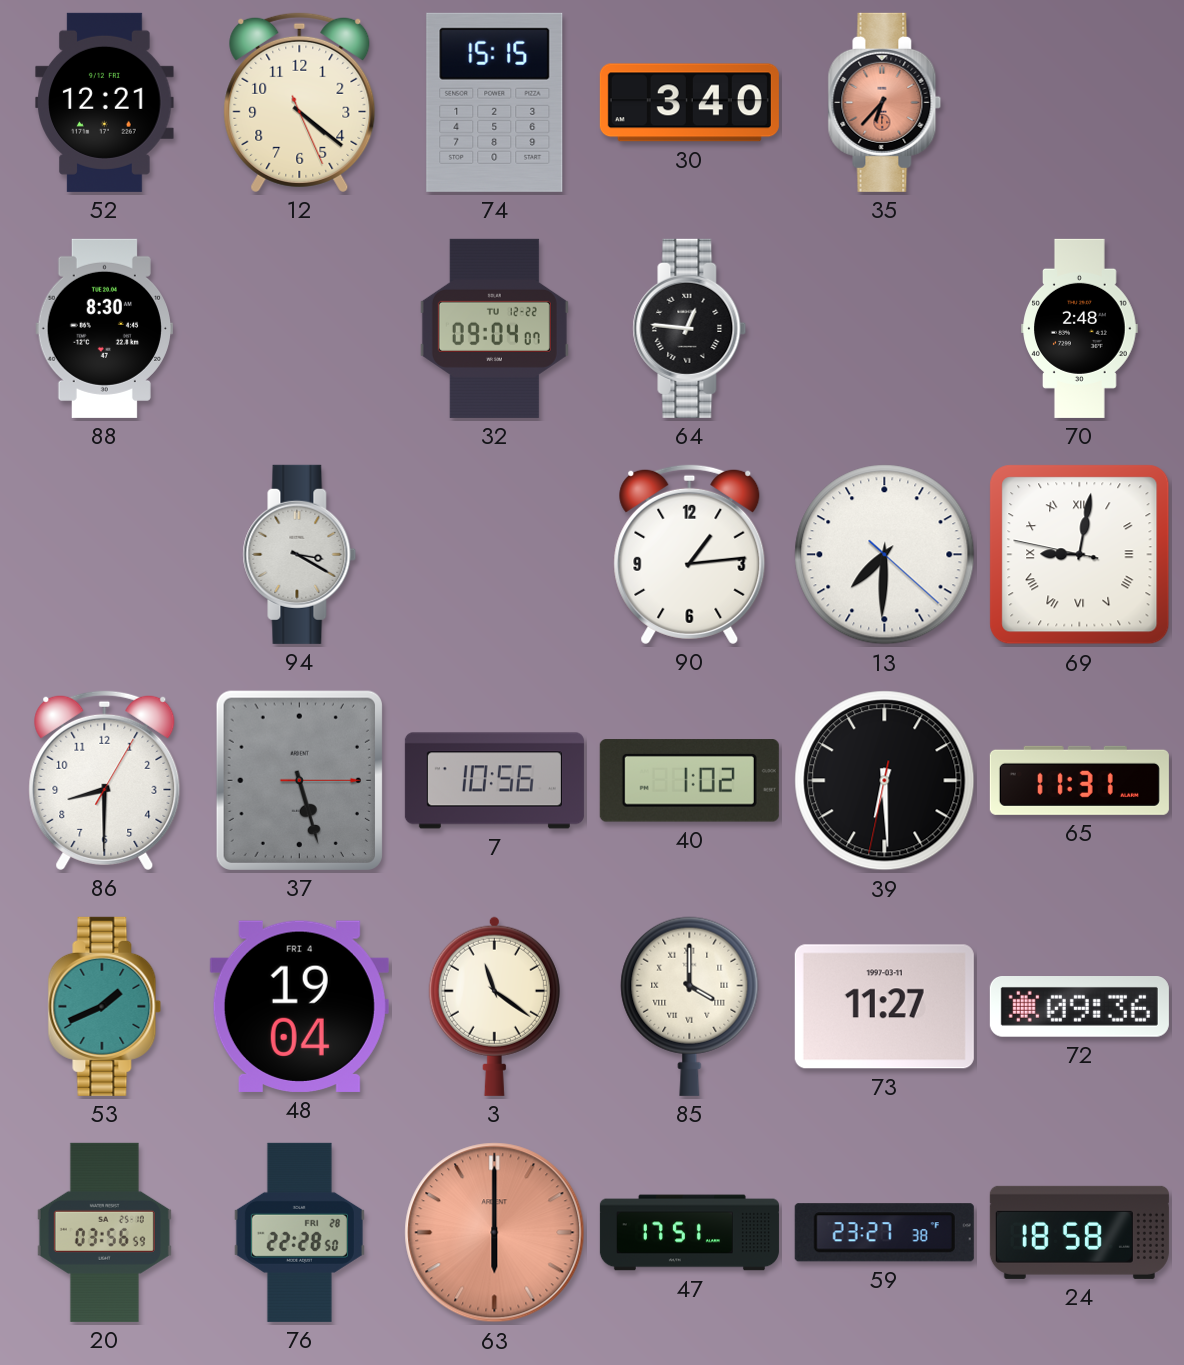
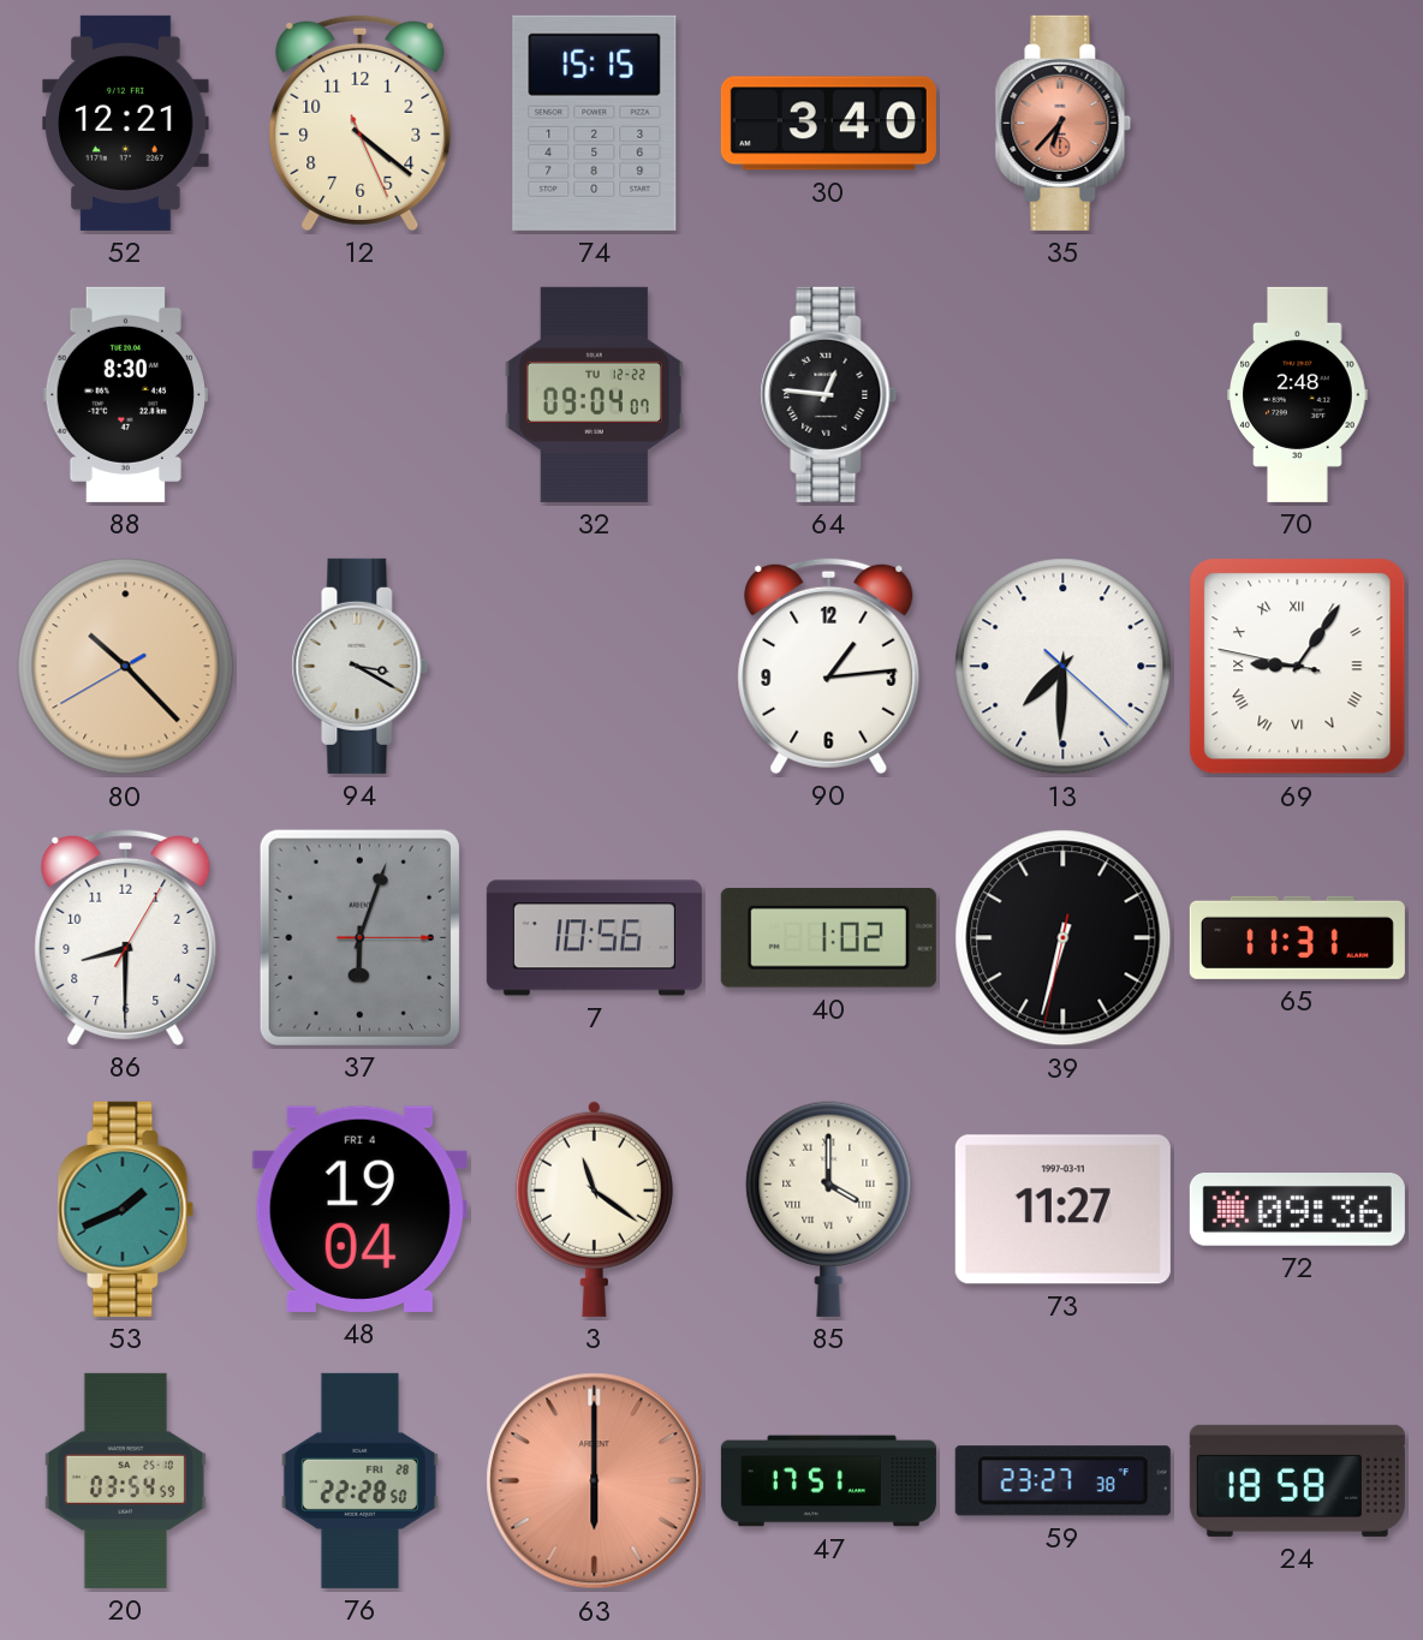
80: none -> 10:22 (126, 667)
69: 9:01 -> 9:05 (1298, 667)
37: 5:27 -> 6:03 (359, 937)
39: 6:29 -> 6:32 (1064, 938)
20: 03:56 -> 03:54 (125, 1480)
